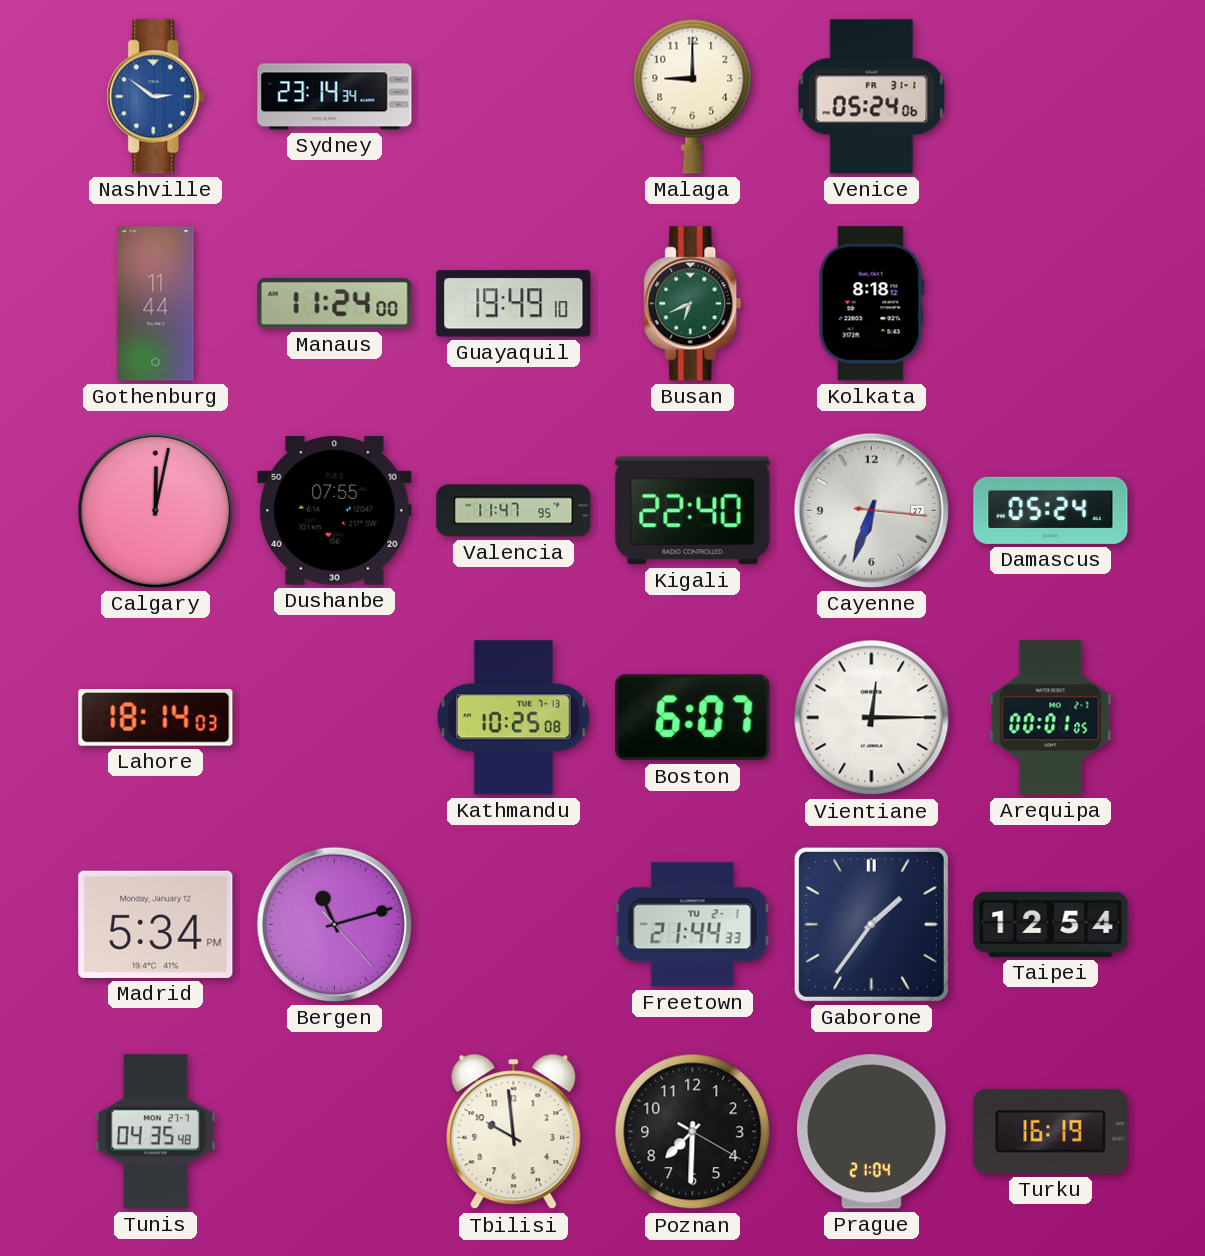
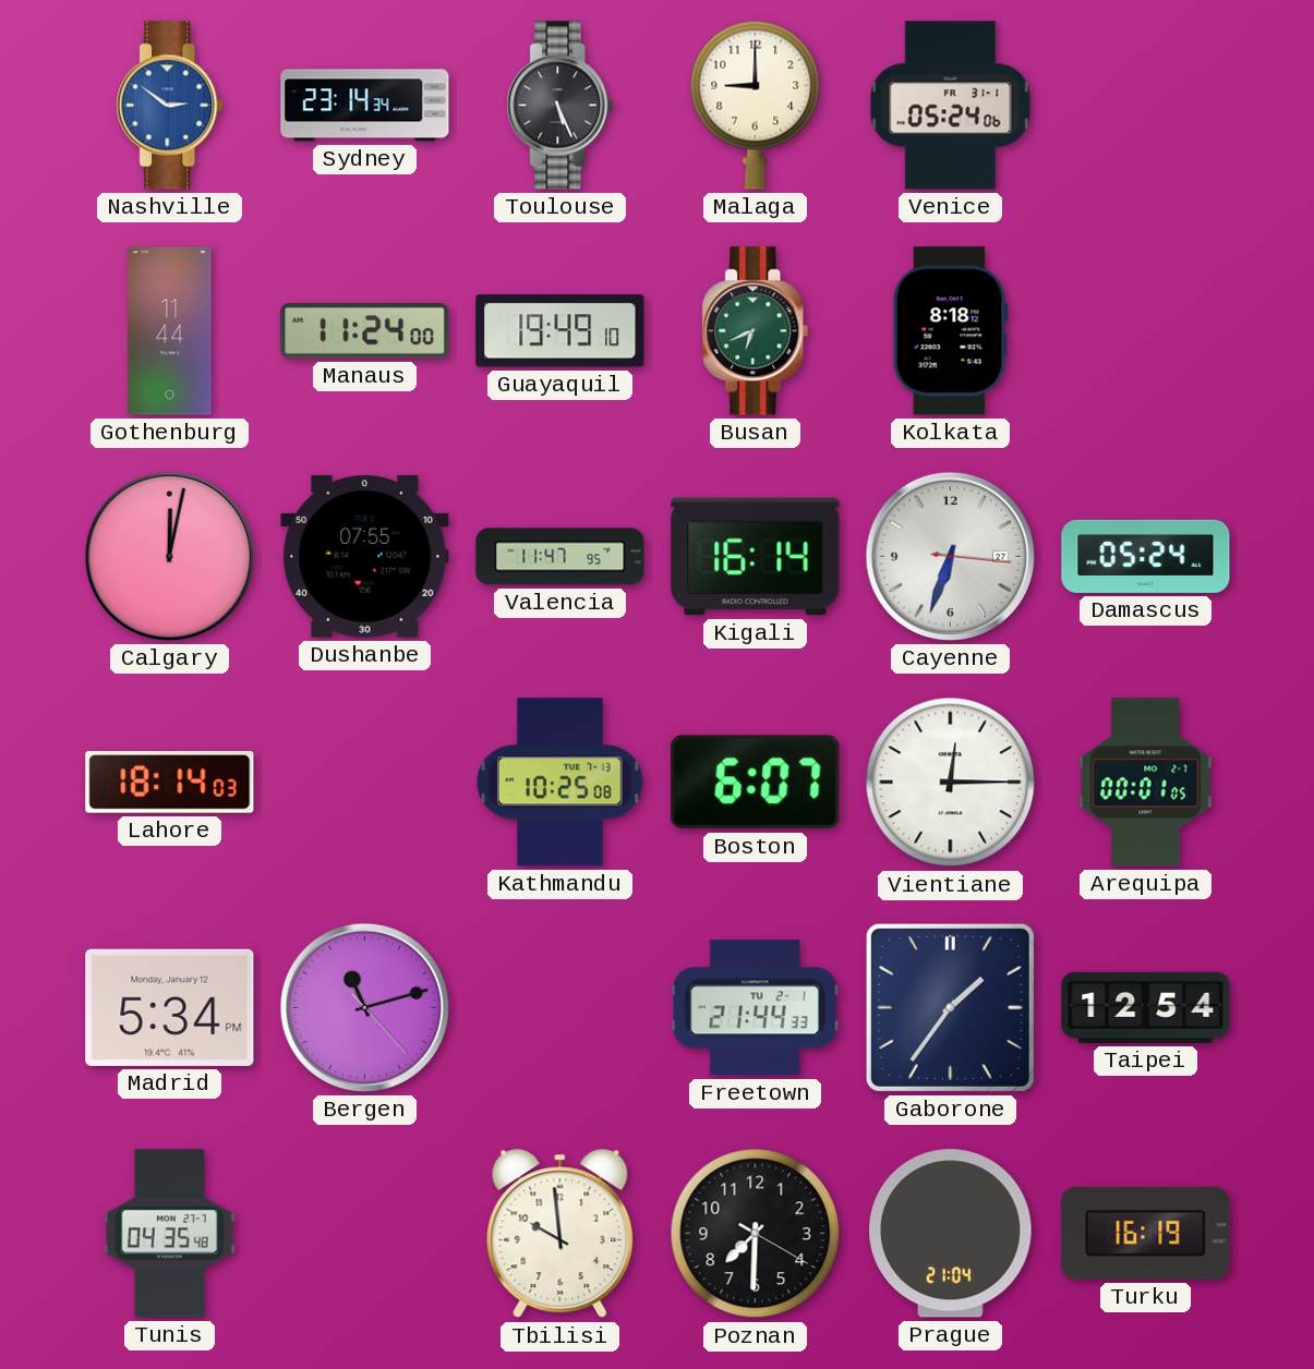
Toulouse: none -> 5:26 (560, 106)
Kigali: 22:40 -> 16:14 (756, 557)
